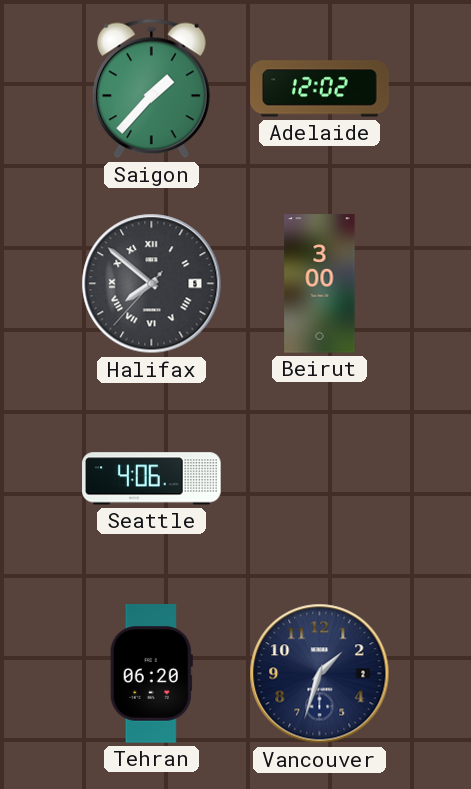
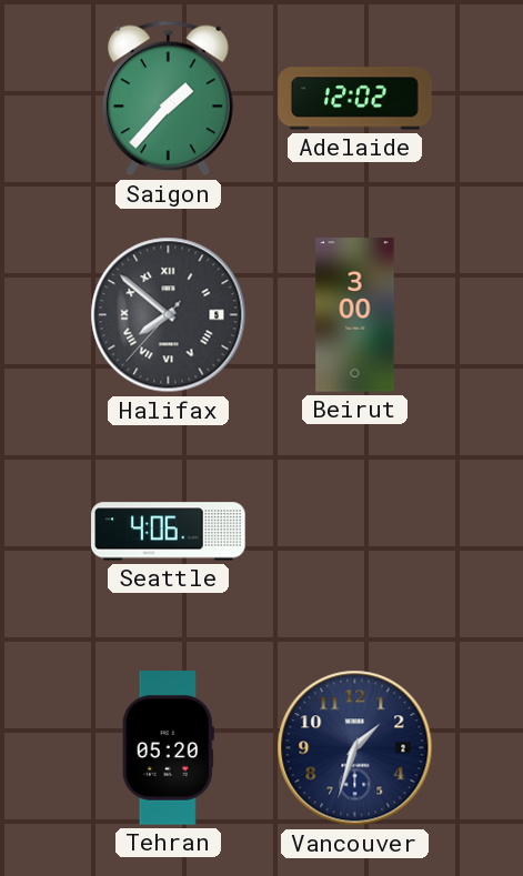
Tehran: 06:20 -> 05:20 (168, 748)
